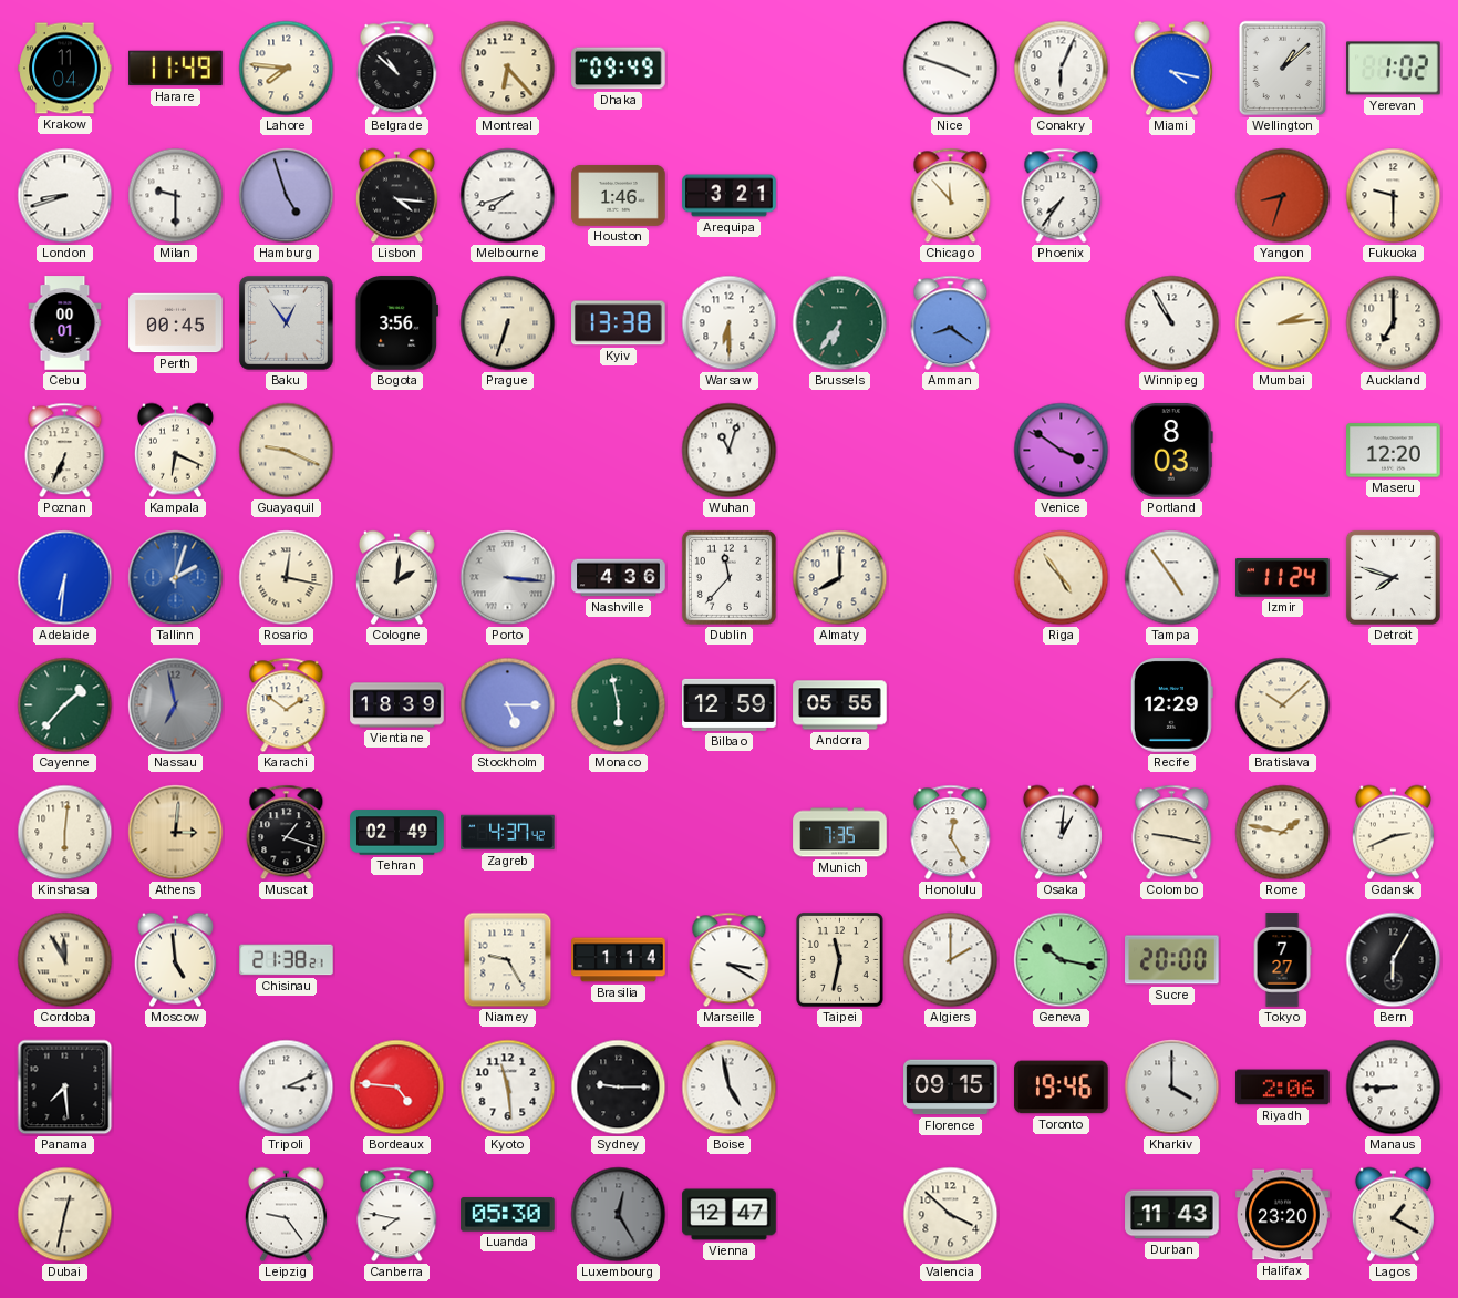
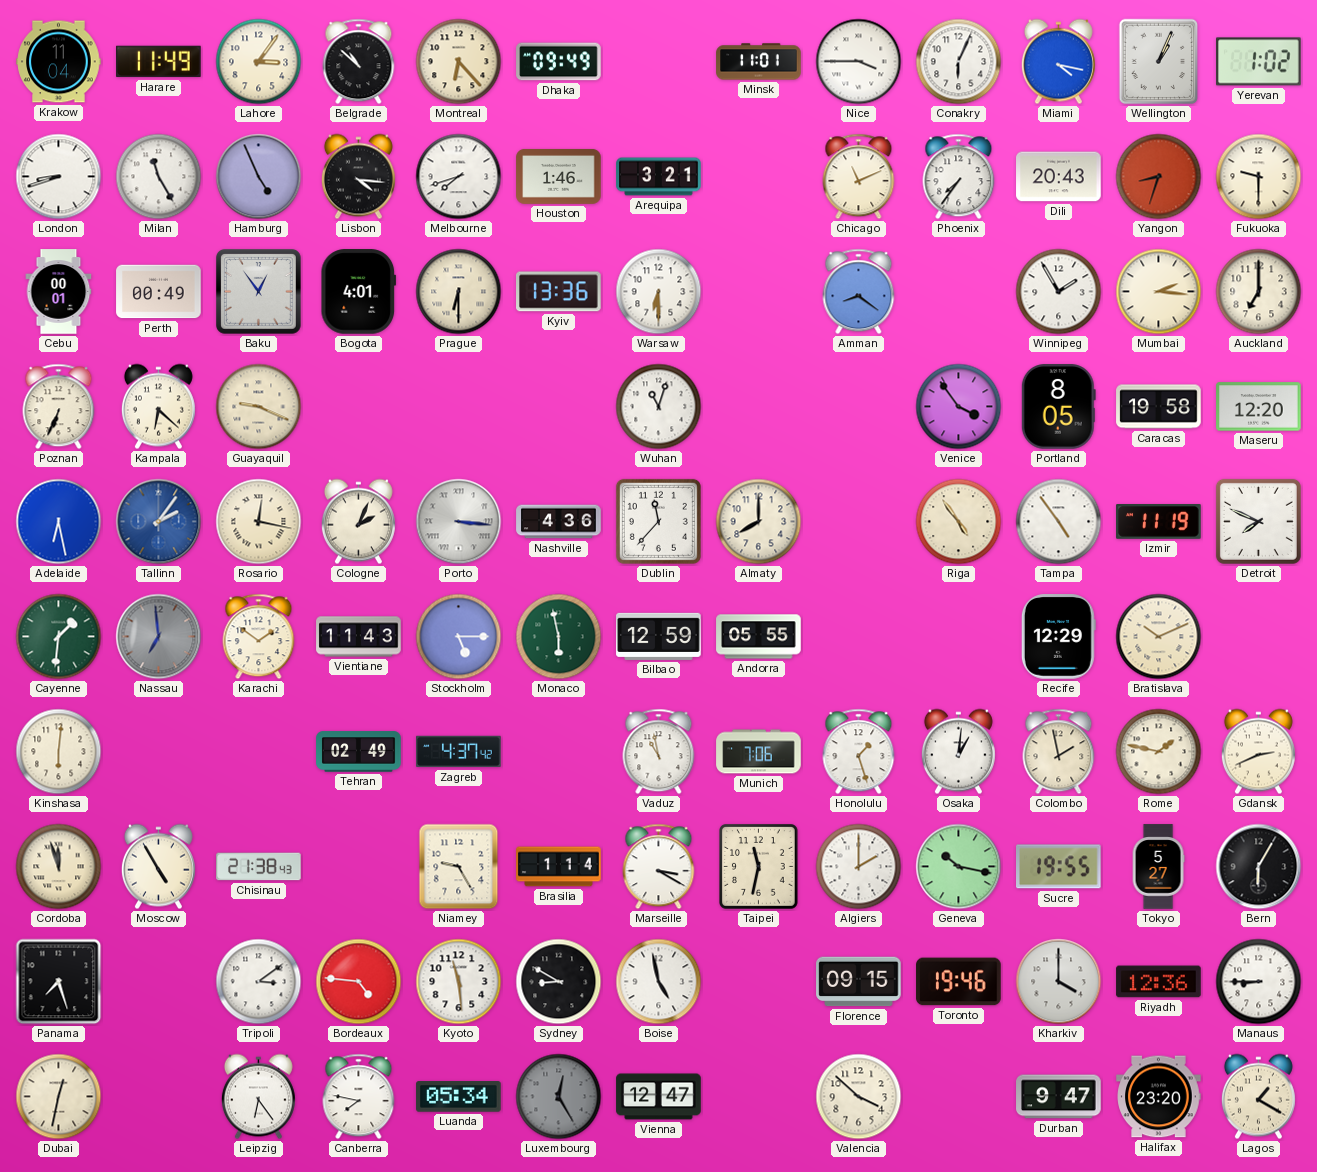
Lahore: 7:46 -> 3:06 (259, 62)
Minsk: none -> 11:01 (759, 62)
Nice: 3:48 -> 3:45 (859, 62)
Wellington: 1:08 -> 1:04 (1159, 62)
Milan: 9:30 -> 11:25 (159, 177)
Hamburg: 4:57 -> 4:56 (259, 177)
Chicago: 11:53 -> 11:11 (859, 177)
Dili: none -> 20:43 (1059, 177)
Perth: 00:45 -> 00:49 (159, 292)
Bogota: 3:56 -> 4:01 (358, 292)
Prague: 6:33 -> 6:30 (459, 292)
Kyiv: 13:38 -> 13:36 (559, 292)
Brussels: 6:36 -> none (840, 323)
Winnipeg: 10:55 -> 1:55 (1059, 292)
Mumbai: 2:14 -> 2:16 (1159, 292)
Kampala: 6:19 -> 6:22 (158, 407)
Venice: 3:51 -> 3:54 (959, 407)
Portland: 8:03 -> 8:05 (1058, 407)
Caracas: none -> 19:58 (1159, 407)
Adelaide: 6:31 -> 6:28 (59, 522)
Tallinn: 2:03 -> 2:06 (159, 522)
Cologne: 2:01 -> 2:04 (358, 522)
Izmir: 11:24 -> 11:19 (1159, 522)
Detroit: 7:48 -> 7:49 (1258, 521)
Cayenne: 1:37 -> 1:31 (59, 637)
Nassau: 6:58 -> 6:59 (159, 637)
Vientiane: 18:39 -> 11:43 (359, 637)
Bratislava: 10:08 -> 10:11 (1159, 637)
Athens: 3:01 -> none (176, 833)
Muscat: 1:18 -> none (287, 833)
Vaduz: none -> 10:58 (659, 752)
Munich: 7:35 -> 7:06 (759, 752)
Honolulu: 12:25 -> 1:27 (859, 752)
Colombo: 9:17 -> 1:58 (1059, 752)
Cordoba: 11:55 -> 11:57 (59, 867)
Moscow: 4:59 -> 4:55 (158, 867)
Chisinau: 21:38:21 -> 21:38:43 (259, 867)
Sucre: 20:00 -> 19:55 (1059, 867)
Tokyo: 7:27 -> 5:27 (1158, 867)
Panama: 7:29 -> 7:27 (59, 982)
Tripoli: 3:11 -> 3:09 (259, 982)
Sydney: 9:15 -> 8:50 (559, 982)
Riyadh: 2:06 -> 12:36 (1159, 982)
Leipzig: 9:24 -> 6:24 (258, 1097)
Luanda: 05:30 -> 05:34 (459, 1097)
Durban: 11:43 -> 9:47 (1059, 1097)
